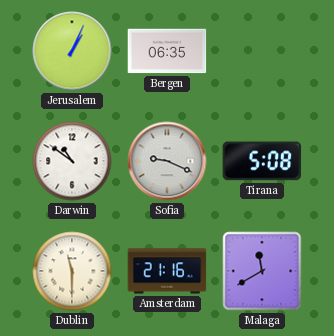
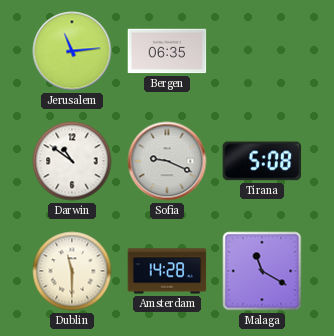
Jerusalem: 1:04 -> 11:14 (72, 51)
Amsterdam: 21:16 -> 14:28 (167, 271)
Malaga: 11:40 -> 11:20 (262, 271)
